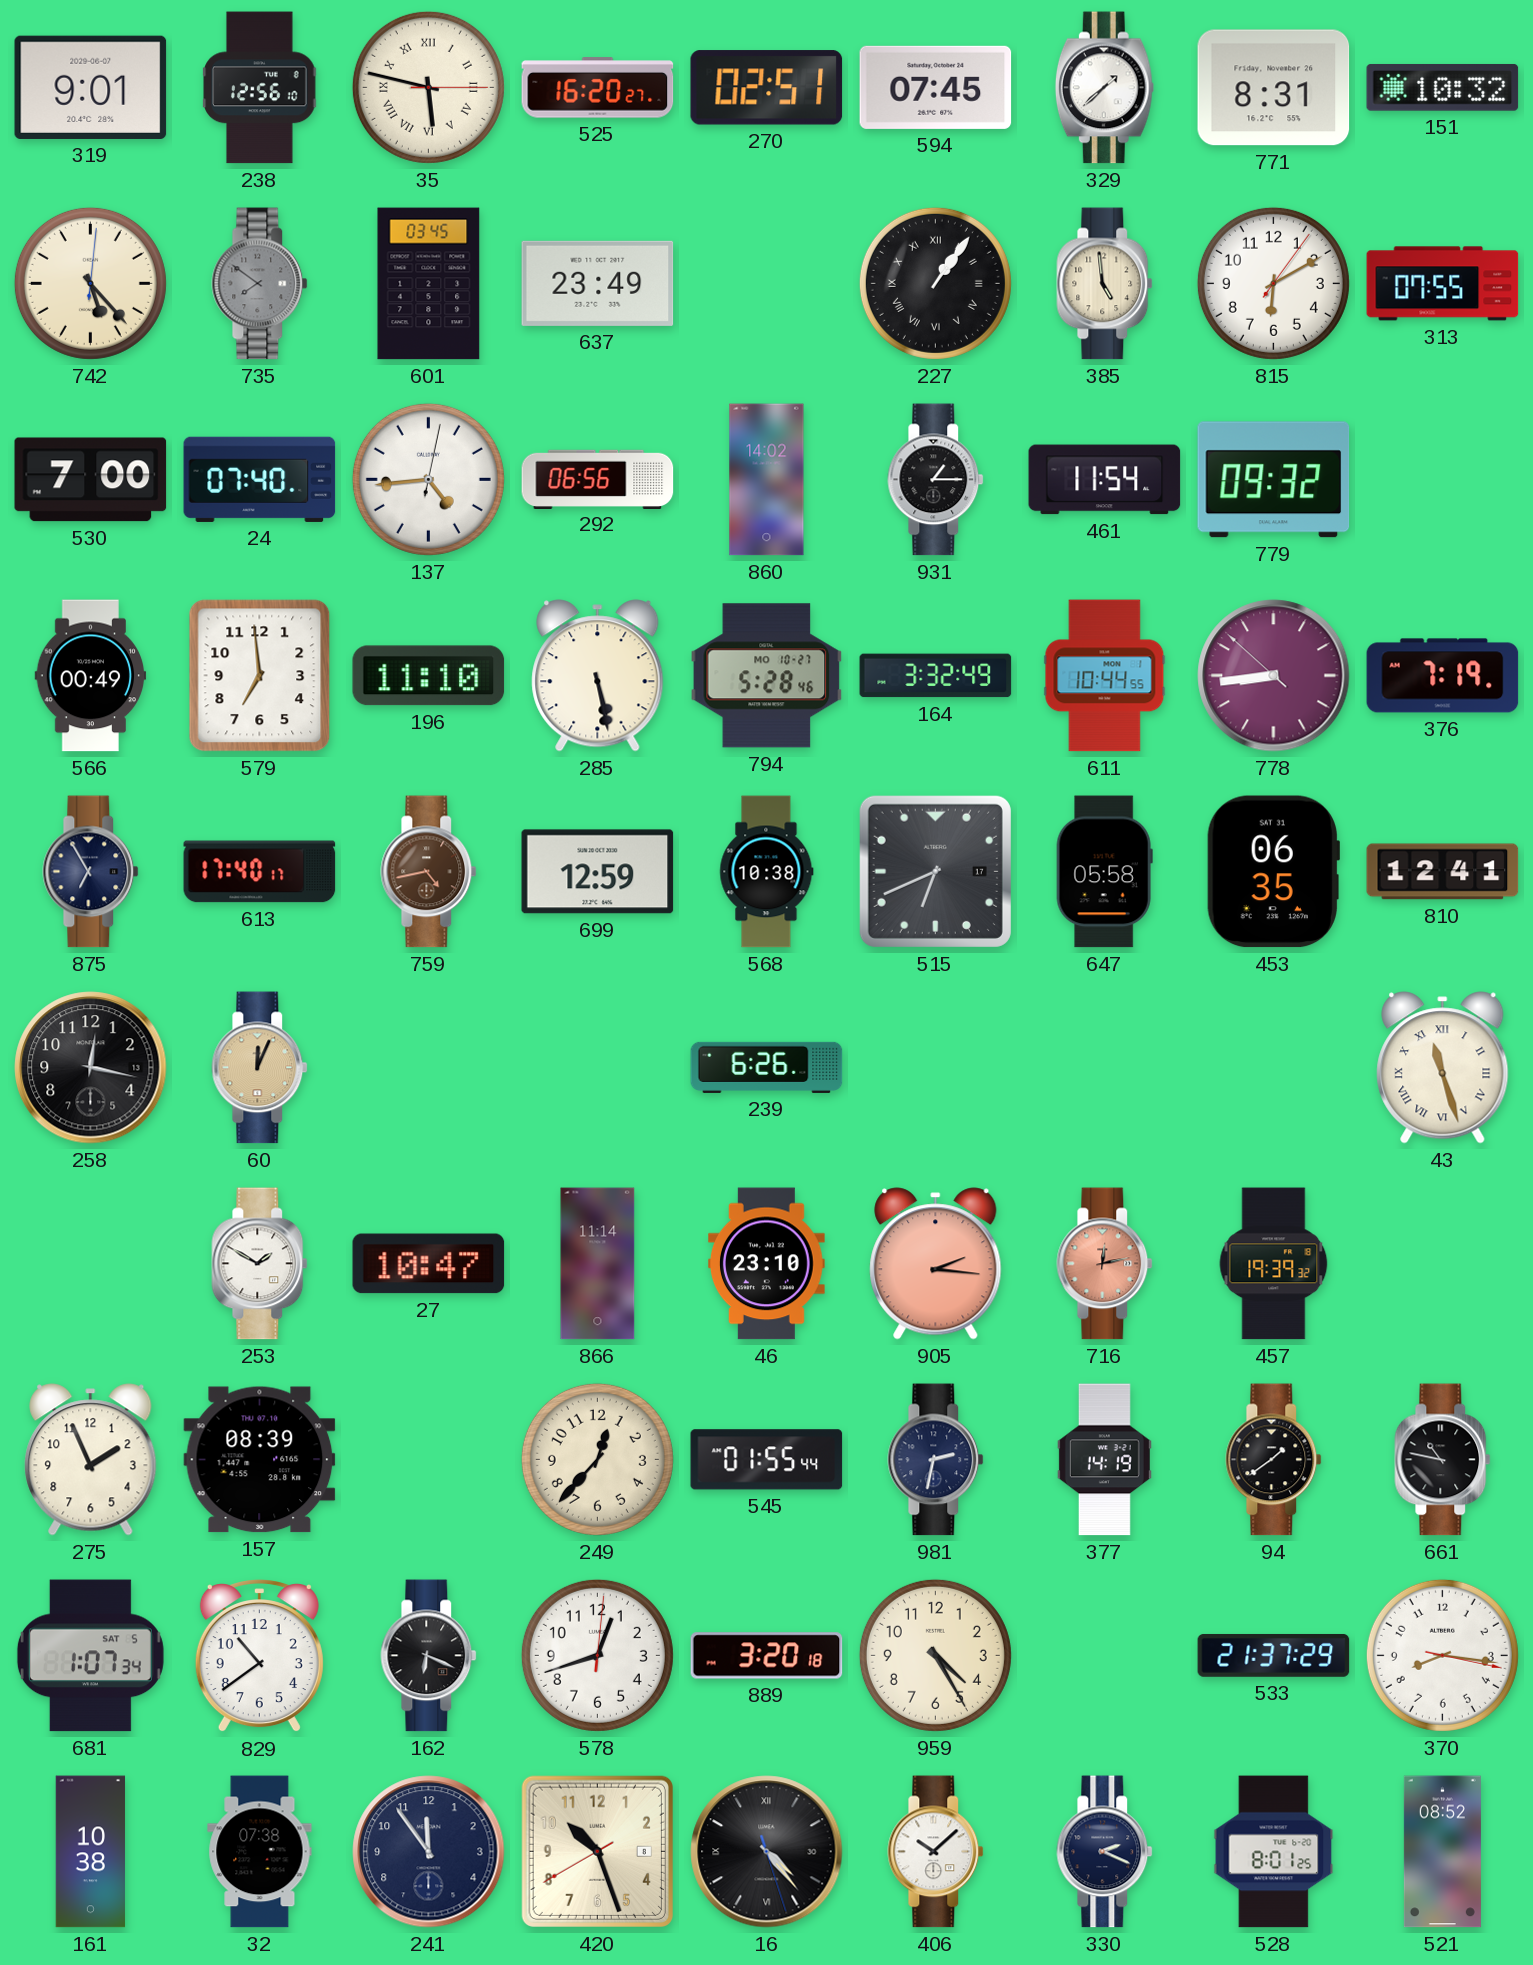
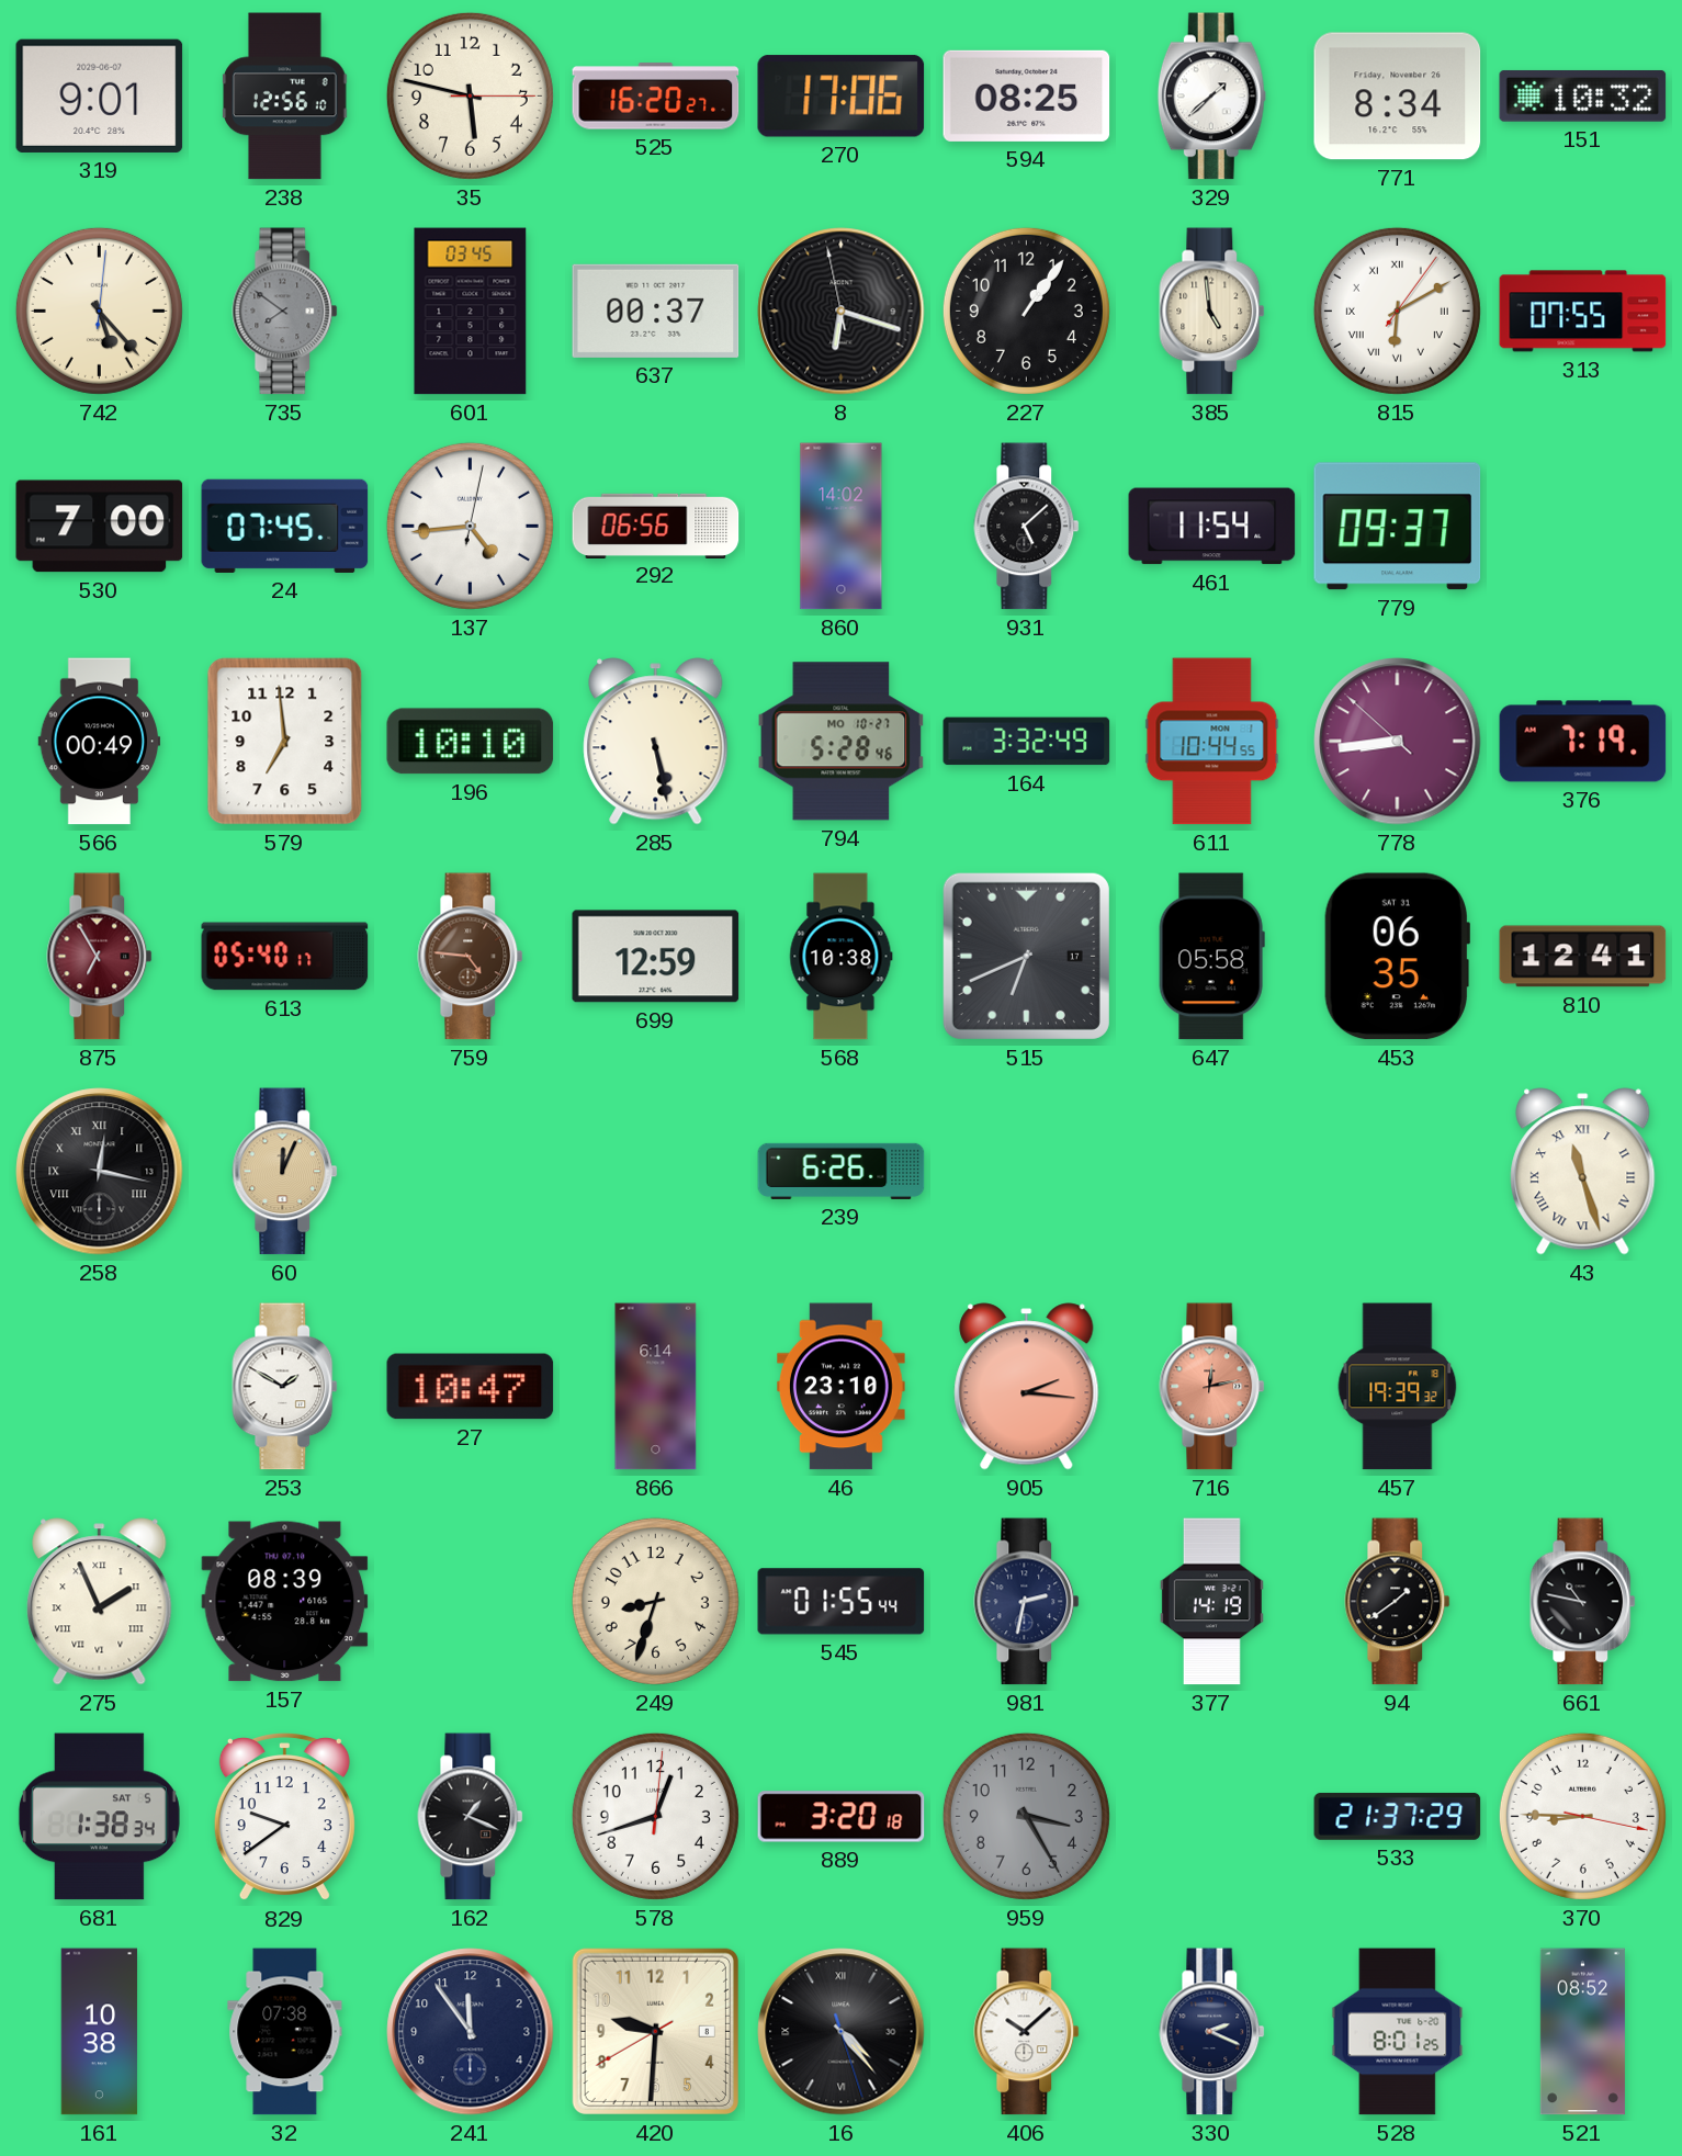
35 numerals: Roman -> Arabic (470, 95)
270: 02:51 -> 17:06 (842, 97)
594: 07:45 -> 08:25 (1027, 95)
771: 8:31 -> 8:34 (1398, 97)
637: 23:49 -> 00:37 (656, 311)
8: none -> 6:17 (842, 312)
227 numerals: Roman -> Arabic (1026, 311)
815 numerals: Arabic -> Roman (1397, 311)
24: 07:40 -> 07:45 (285, 526)
931: 1:15 -> 5:08 (1027, 527)
779: 09:32 -> 09:37 (1398, 527)
196: 11:10 -> 10:10 (471, 742)
875 dial: navy -> burgundy (100, 957)
613: 17:40 -> 05:40 (285, 957)
759: 4:43 -> 4:46 (471, 957)
258 numerals: Arabic -> Roman (100, 1172)
866: 11:14 -> 6:14 (656, 1387)
275 numerals: Arabic -> Roman (100, 1602)
249: 12:37 -> 8:33 (655, 1601)
681: 1:07 -> 1:38 (99, 1817)
829: 10:39 -> 9:39 (284, 1817)
162: 6:19 -> 1:19 (471, 1817)
959: 4:25 -> 3:25 (1026, 1816)
959 dial: cream -> grey (1026, 1816)
370: 8:16 -> 8:45 (1582, 1816)
420: 10:26 -> 9:30 (655, 2031)
